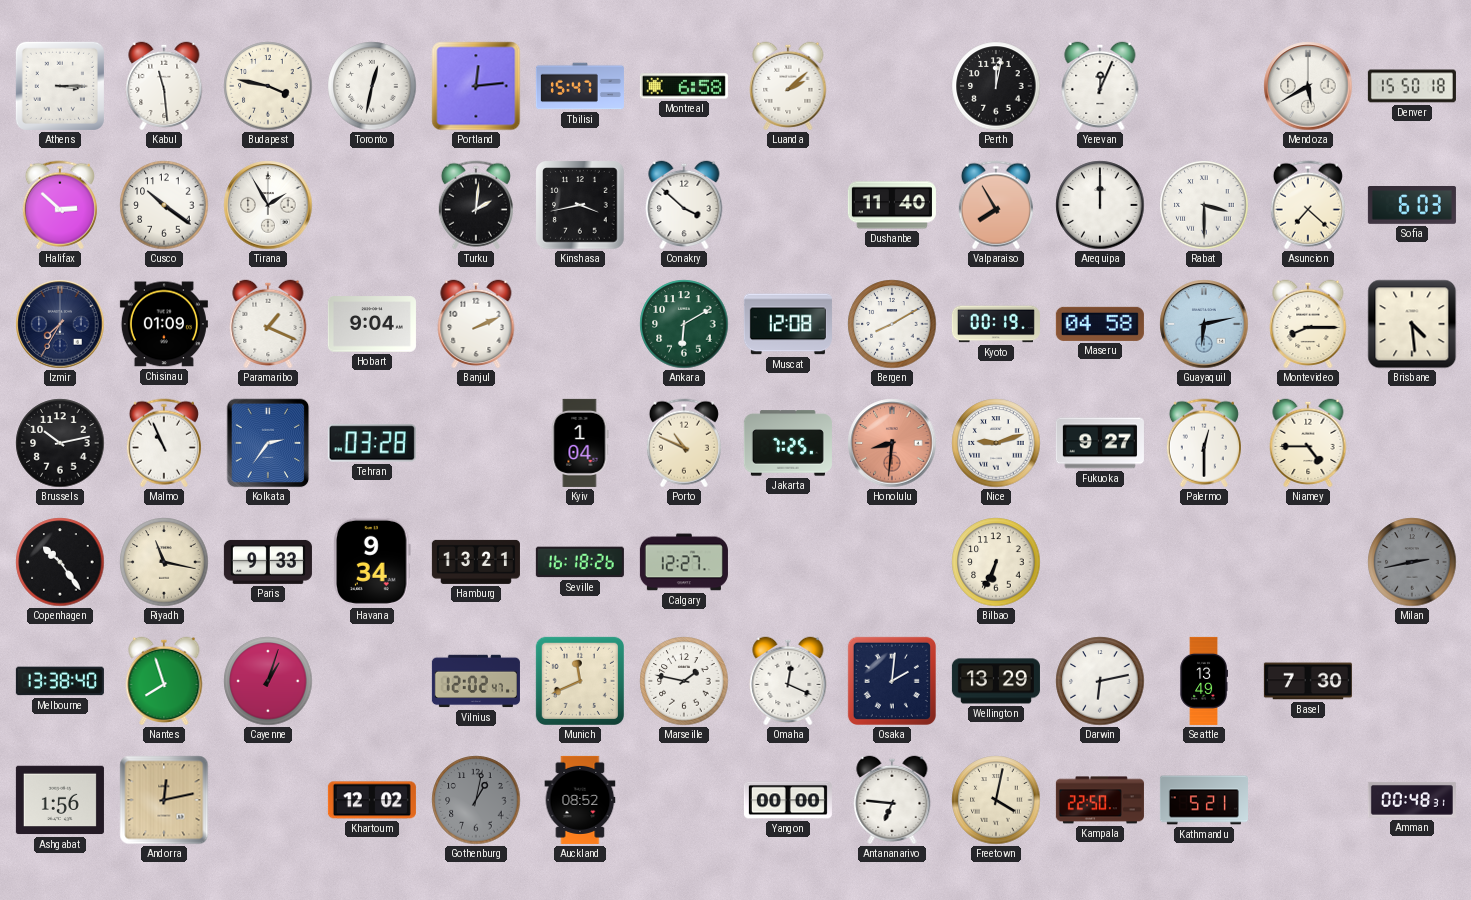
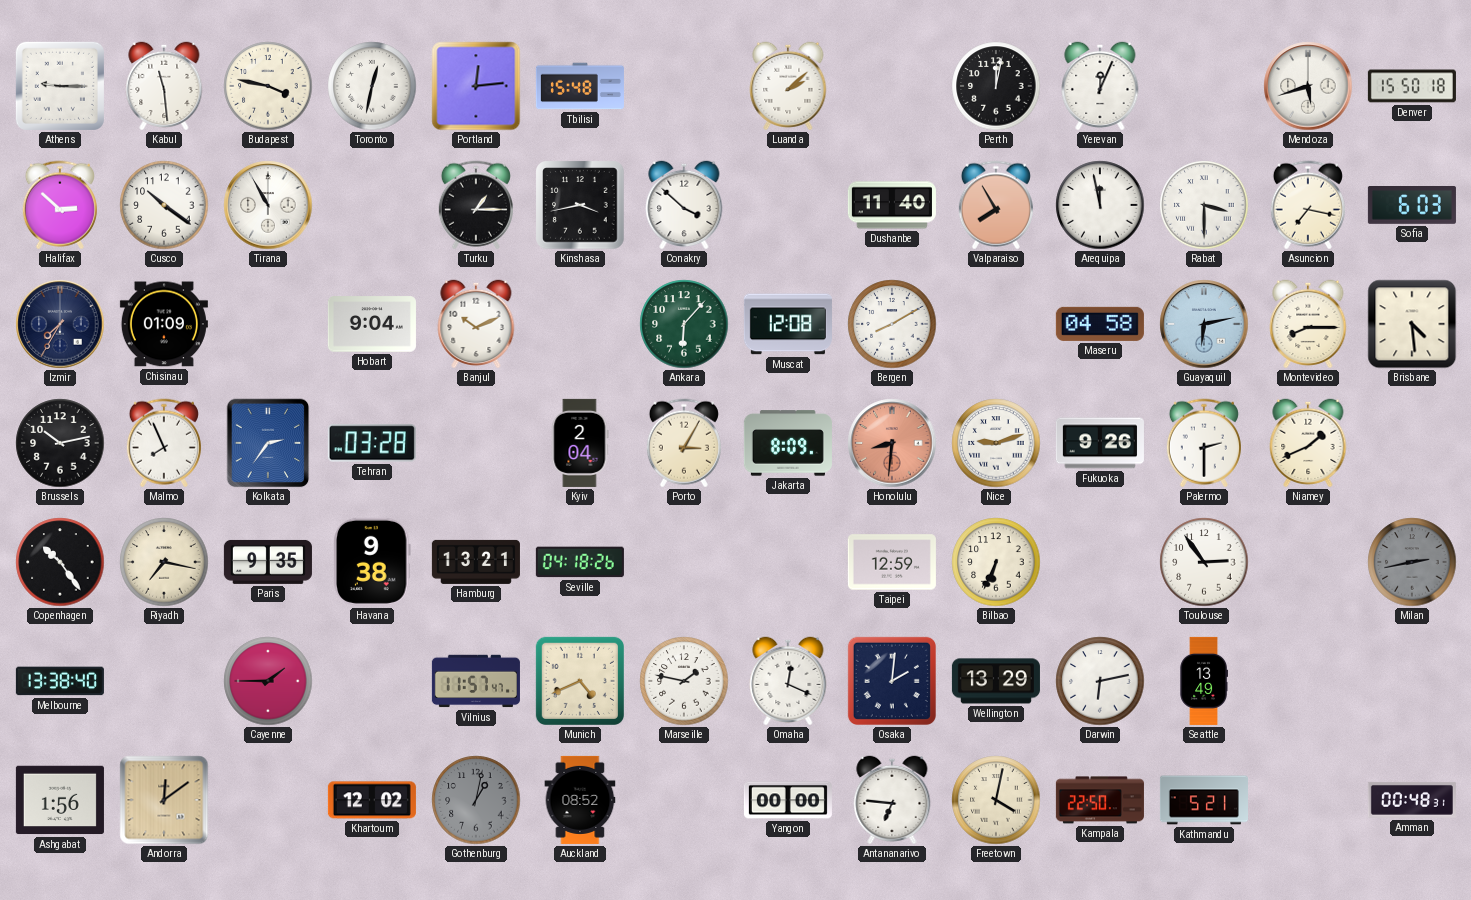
Athens: 3:15 -> 9:15 (60, 86)
Tbilisi: 15:47 -> 15:48 (580, 86)
Montreal: 6:58 -> none (684, 86)
Mendoza: 5:40 -> 5:42 (1308, 86)
Tirana: 1:55 -> 10:55 (268, 205)
Turku: 2:01 -> 1:15 (476, 205)
Arequipa: 12:00 -> 11:58 (1100, 205)
Asuncion: 7:22 -> 7:17 (1308, 205)
Paramaribo: 1:19 -> none (268, 324)
Banjul: 2:11 -> 10:11 (476, 324)
Ankara: 6:10 -> 6:07 (684, 324)
Kyoto: 00:19 -> none (996, 324)
Malmo: 10:56 -> 7:56 (164, 443)
Kyiv: 1:04 -> 2:04 (580, 443)
Porto: 10:49 -> 3:05 (684, 443)
Jakarta: 7:25 -> 8:09 (788, 443)
Fukuoka: 9:27 -> 9:26 (1100, 443)
Palermo: 12:30 -> 2:30 (1204, 443)
Niamey: 4:45 -> 1:41 (1308, 443)
Riyadh: 11:17 -> 7:17 (164, 562)
Paris: 9:33 -> 9:35 (268, 562)
Havana: 9:34 -> 9:38 (372, 562)
Seville: 16:18 -> 04:18 (580, 562)
Calgary: 12:27 -> none (684, 562)
Taipei: none -> 12:59 (892, 562)
Toulouse: none -> 2:54 (1204, 562)
Nantes: 7:57 -> none (164, 681)
Cayenne: 1:03 -> 1:45 (268, 681)
Vilnius: 12:02 -> 11:57 (476, 681)
Munich: 11:41 -> 4:41 (580, 681)
Basel: 7:30 -> none (1308, 681)
Andorra: 12:13 -> 12:09 (164, 800)
